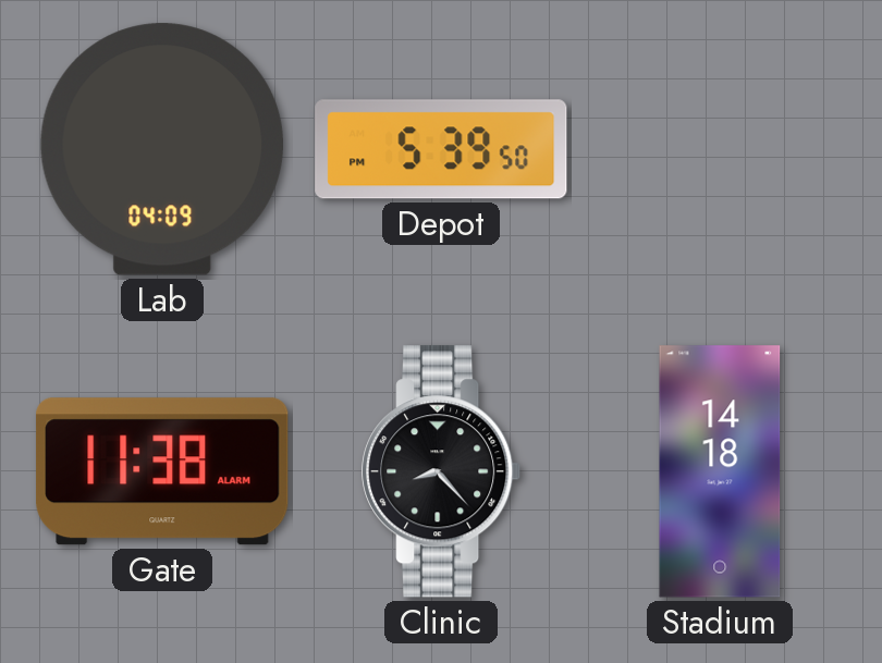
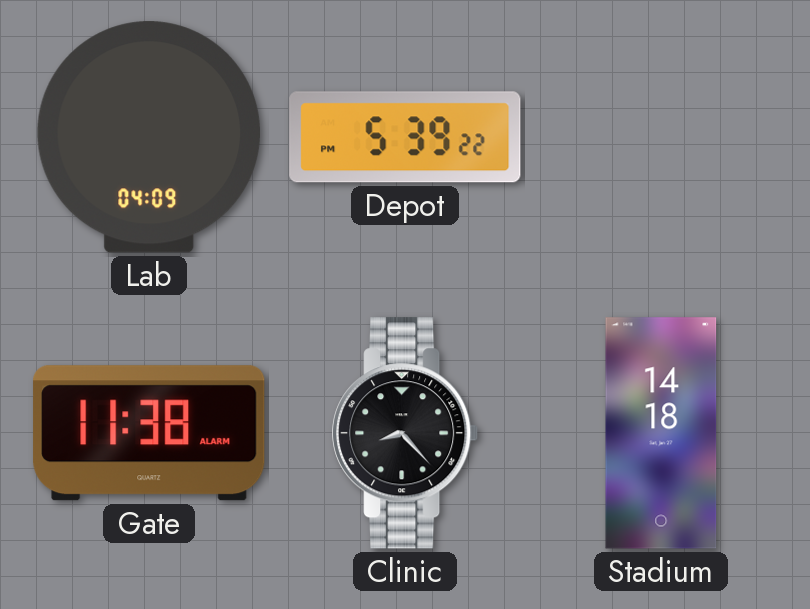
Depot: 5:39:50 PM -> 5:39:22 PM (405, 137)
